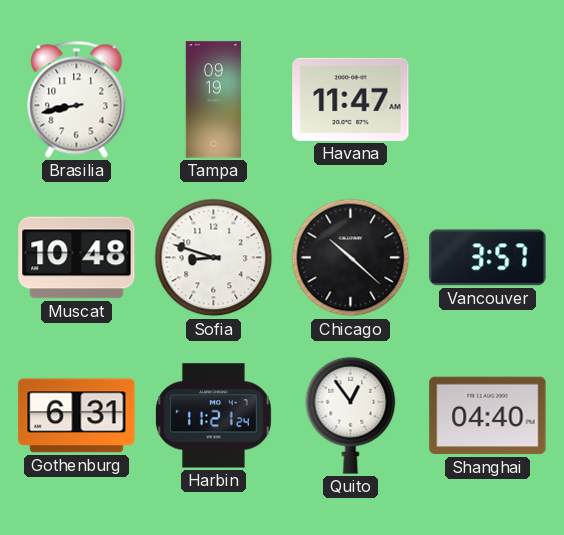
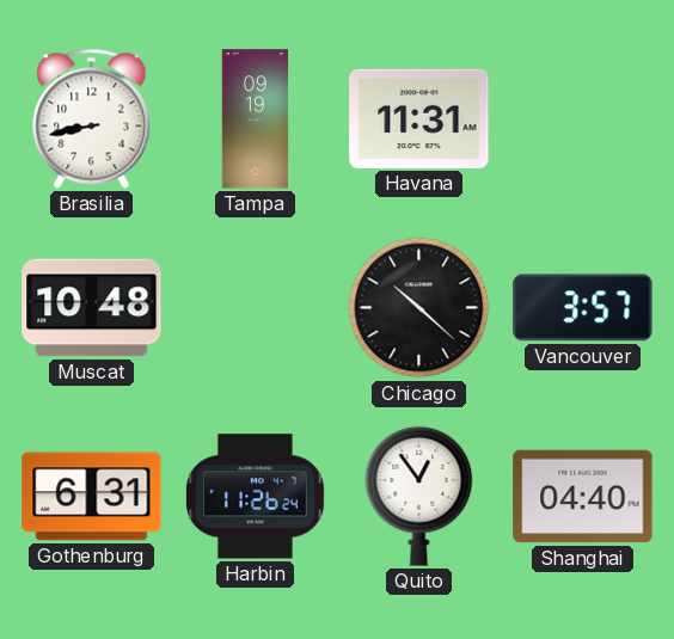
Havana: 11:47 -> 11:31 (419, 118)
Sofia: 8:48 -> none (214, 258)
Harbin: 11:21 -> 11:26 (256, 497)
